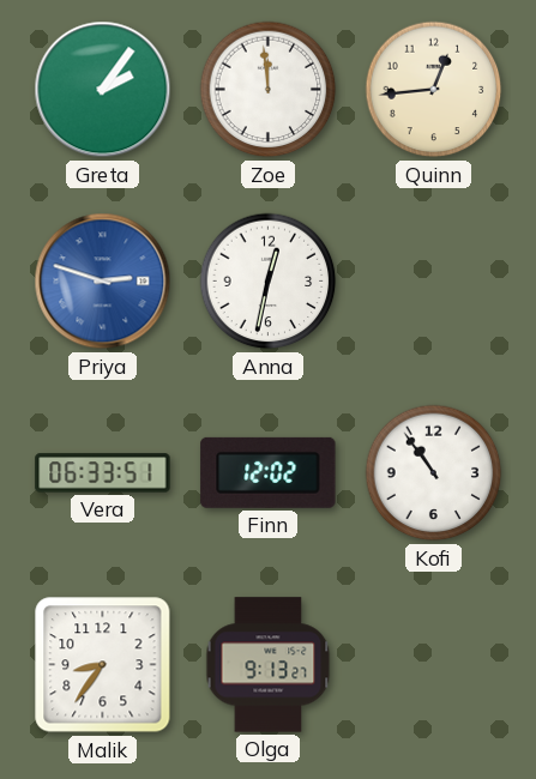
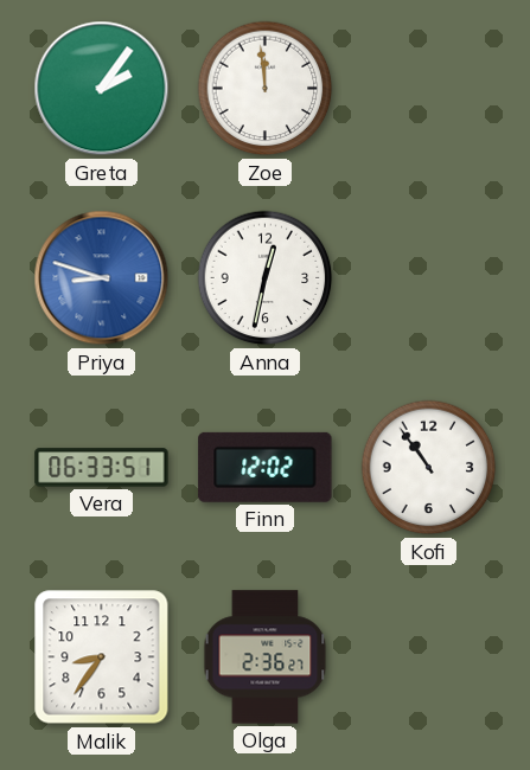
Quinn: 12:44 -> none (434, 90)
Priya: 2:48 -> 8:48 (102, 278)
Olga: 9:13 -> 2:36 (266, 657)
